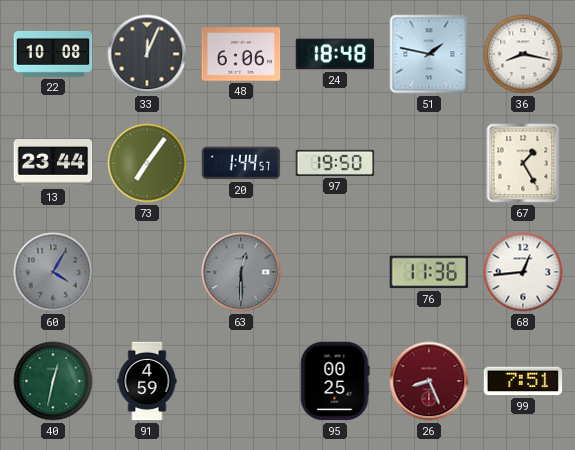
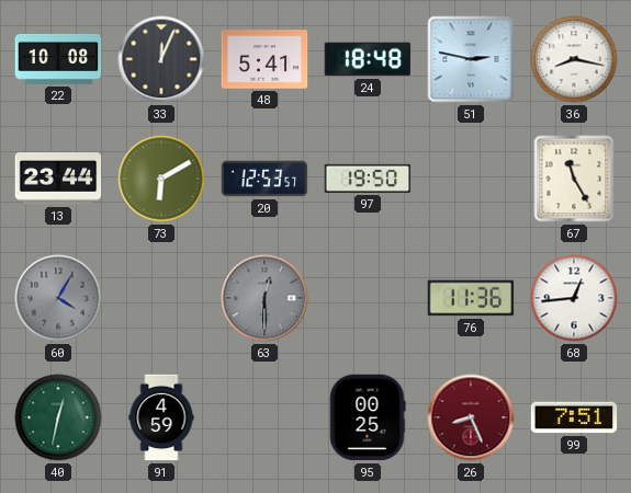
48: 6:06 -> 5:41 (264, 59)
51: 1:47 -> 2:47 (471, 59)
73: 7:06 -> 6:10 (161, 179)
20: 1:44 -> 12:53 (264, 179)
67: 1:25 -> 11:25 (574, 179)
